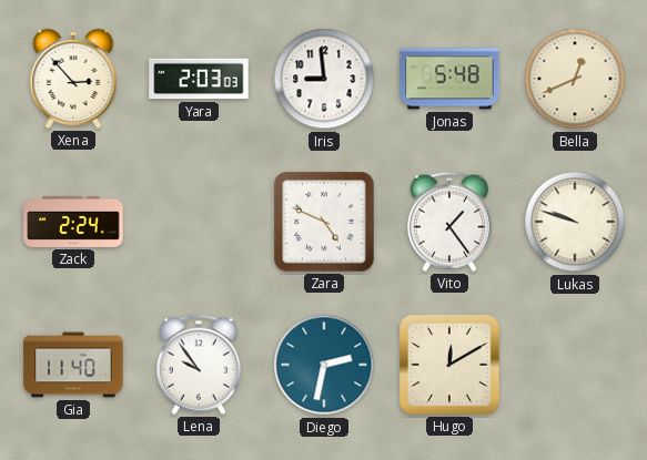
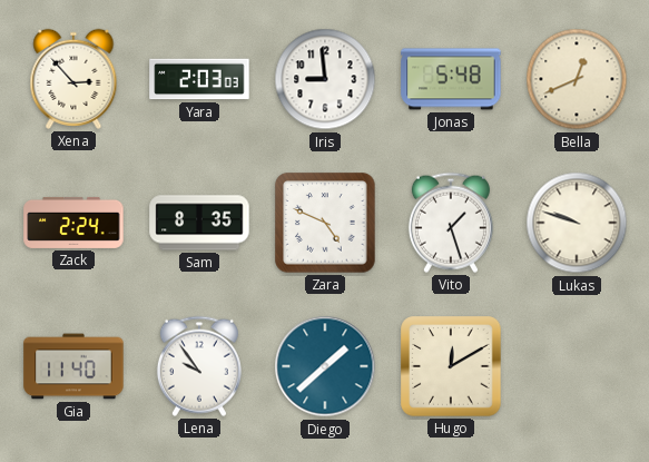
Sam: none -> 8:35 (199, 223)
Vito: 1:24 -> 1:27 (451, 223)
Diego: 2:32 -> 1:38 (325, 366)
